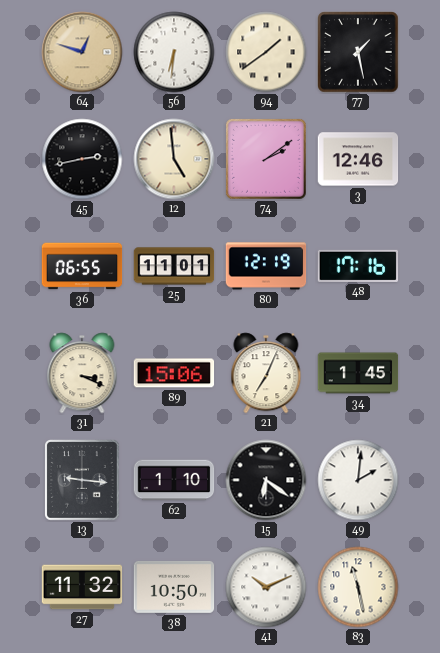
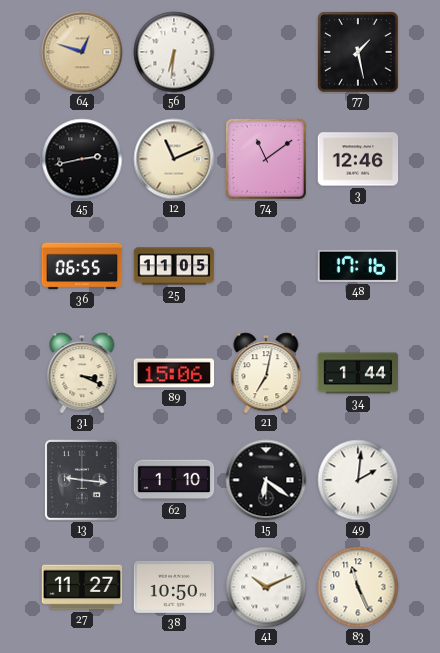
94: 1:39 -> none (266, 52)
12: 4:59 -> 11:11 (174, 159)
74: 2:09 -> 11:09 (266, 159)
25: 11:01 -> 11:05 (174, 266)
80: 12:19 -> none (266, 266)
21: 7:04 -> 7:02 (266, 373)
34: 1:45 -> 1:44 (358, 373)
27: 11:32 -> 11:27 (82, 587)
83: 11:28 -> 11:26 (358, 587)
